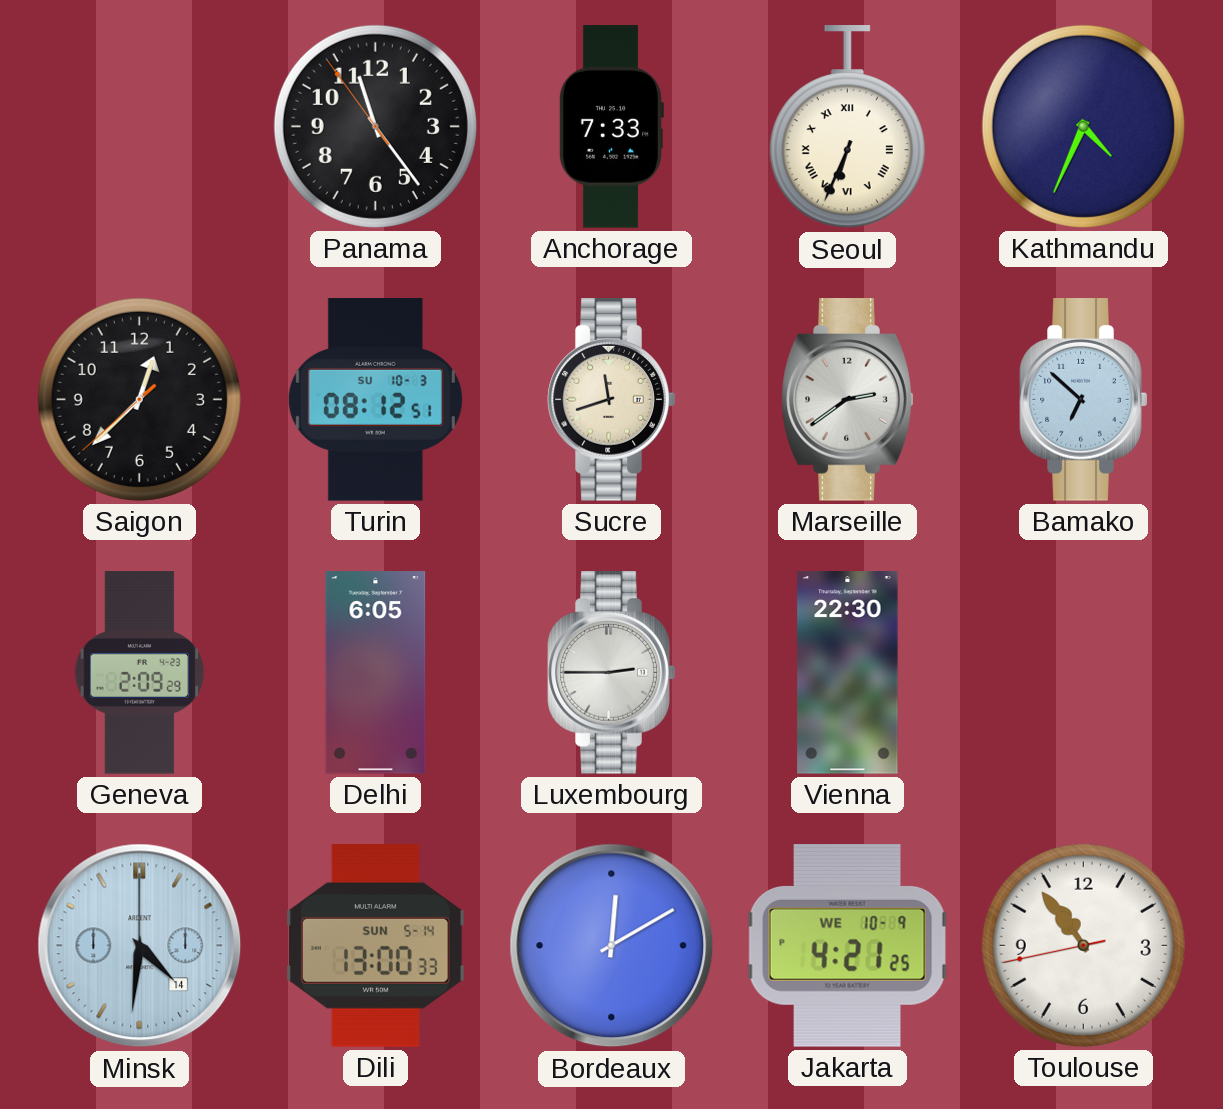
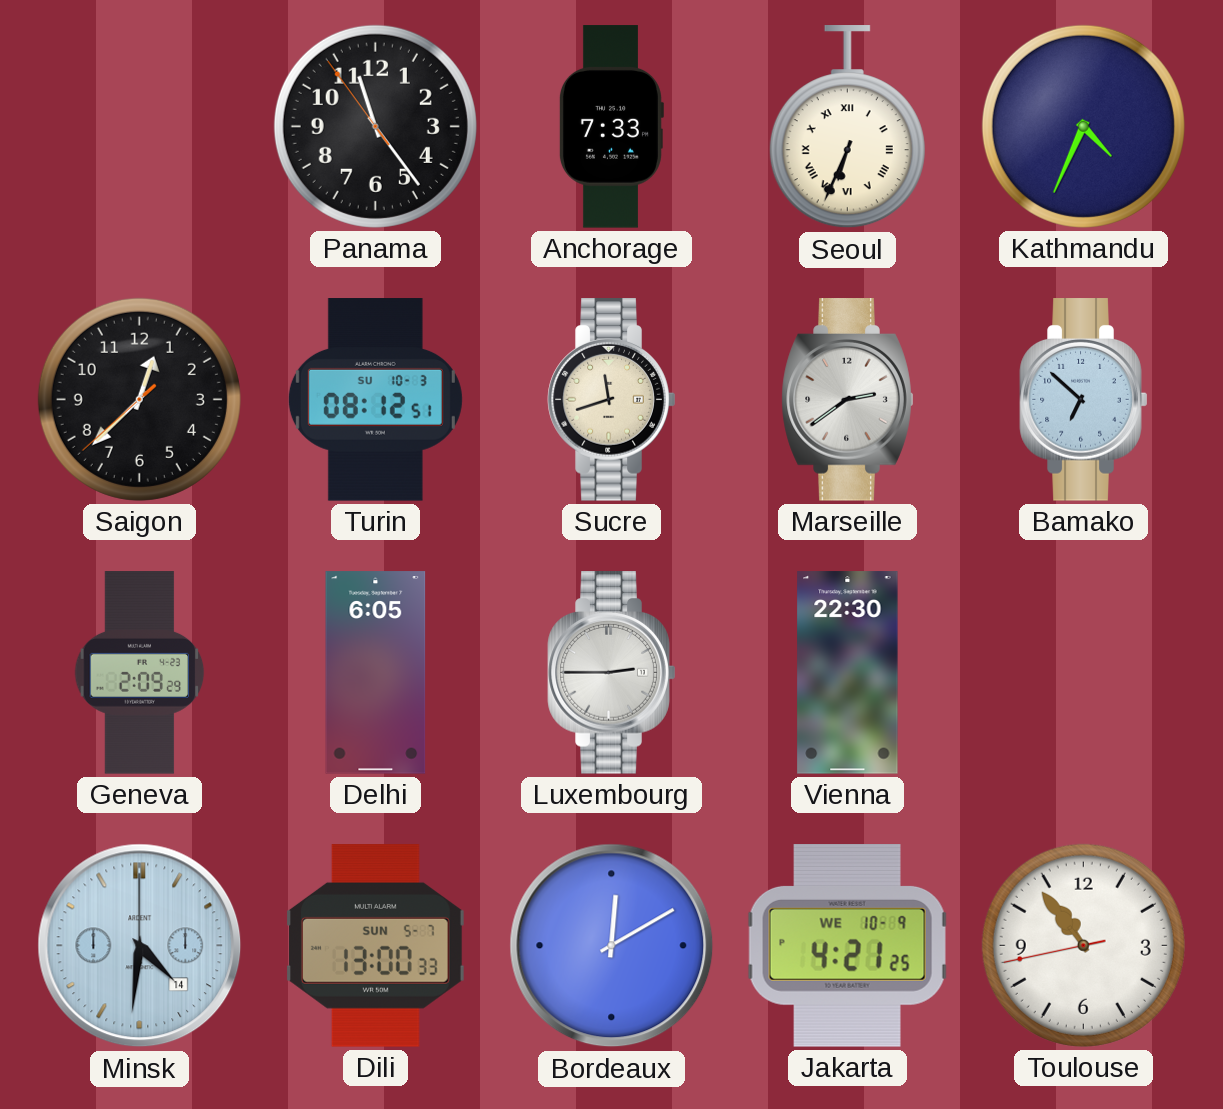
Dili date: SUN 5-14 -> SUN 5-7 (376, 946)
